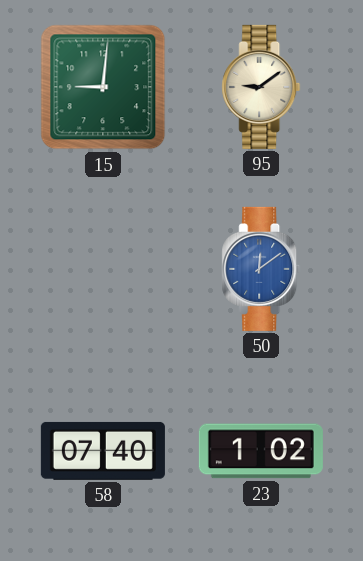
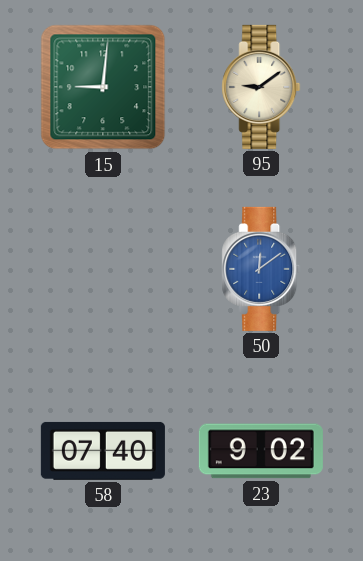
23: 1:02 -> 9:02 (261, 451)
